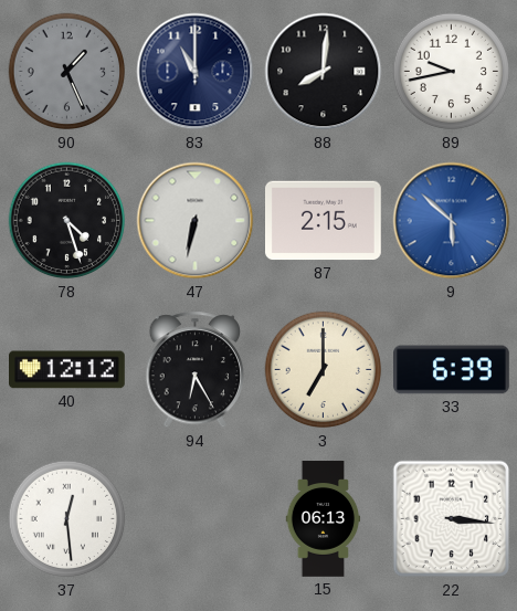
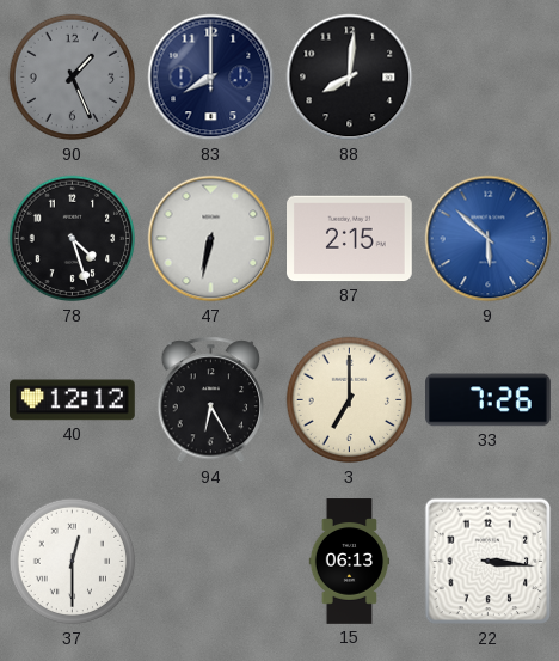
83: 11:00 -> 8:00 (211, 78)
89: 9:43 -> none (452, 72)
33: 6:39 -> 7:26 (489, 400)
37: 12:29 -> 12:30 (73, 562)
